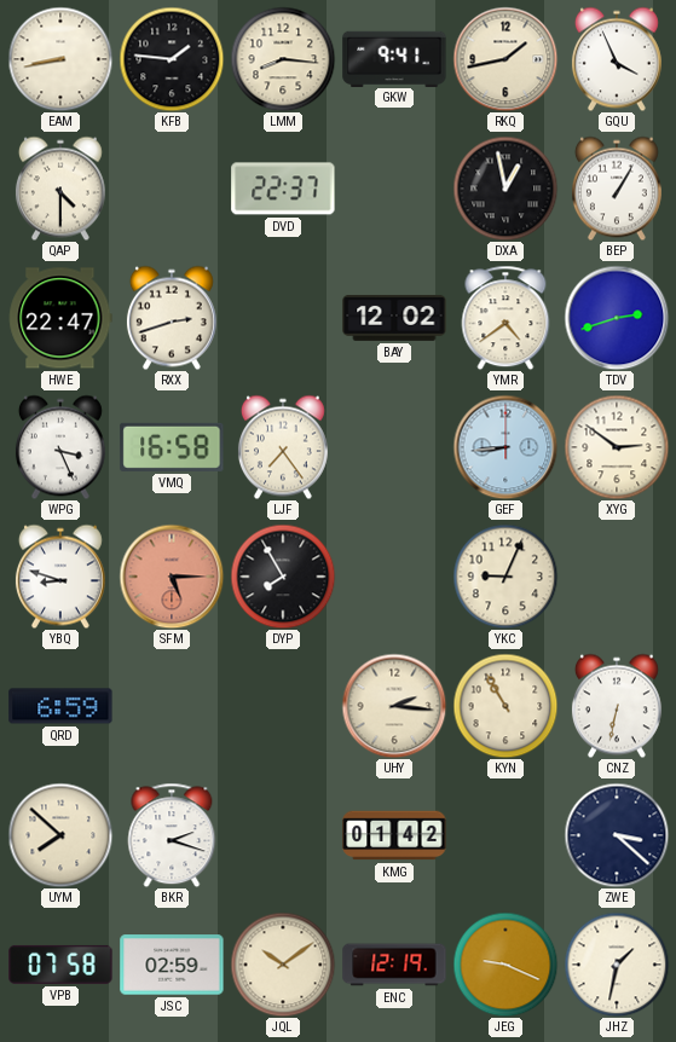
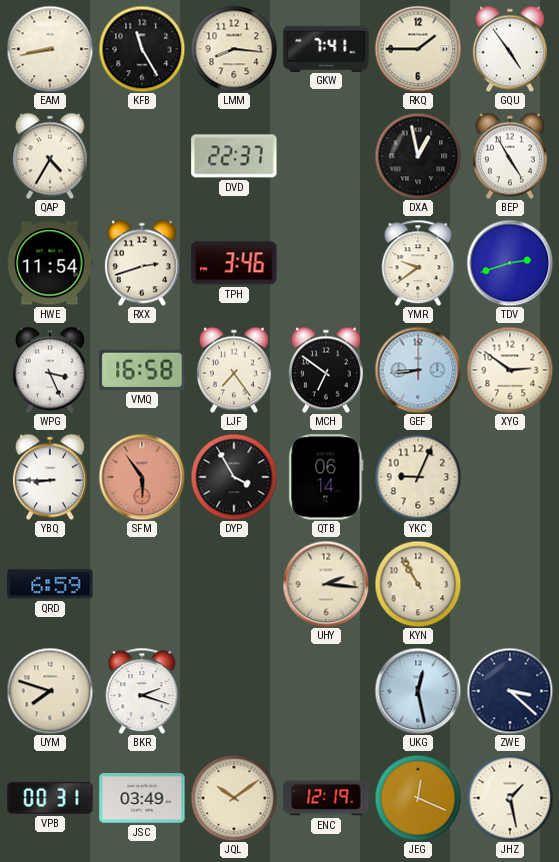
KFB: 1:46 -> 11:25 (142, 49)
GKW: 9:41 -> 7:41 (326, 48)
RKQ: 1:43 -> 1:45 (418, 49)
GQU: 3:56 -> 4:54 (510, 49)
QAP: 4:30 -> 4:35 (50, 156)
BEP: 1:05 -> 4:55 (510, 156)
HWE: 22:47 -> 11:54 (50, 263)
TPH: none -> 3:46 (234, 263)
BAY: 12:02 -> none (394, 318)
YMR: 4:39 -> 9:39 (418, 263)
MCH: none -> 6:51 (326, 370)
YBQ: 8:48 -> 8:45 (50, 477)
SFM: 5:15 -> 5:54 (142, 477)
DYP: 7:55 -> 3:55 (234, 477)
QTB: none -> 06:14 (326, 477)
CNZ: 6:32 -> none (617, 706)
UYM: 7:52 -> 7:48 (50, 691)
KMG: 01:42 -> none (394, 835)
UKG: none -> 12:28 (418, 691)
VPB: 07:58 -> 00:31 (50, 798)
JSC: 02:59 -> 03:49 (142, 798)
JEG: 9:19 -> 12:19 (418, 798)
JHZ: 1:32 -> 1:28 (510, 798)
